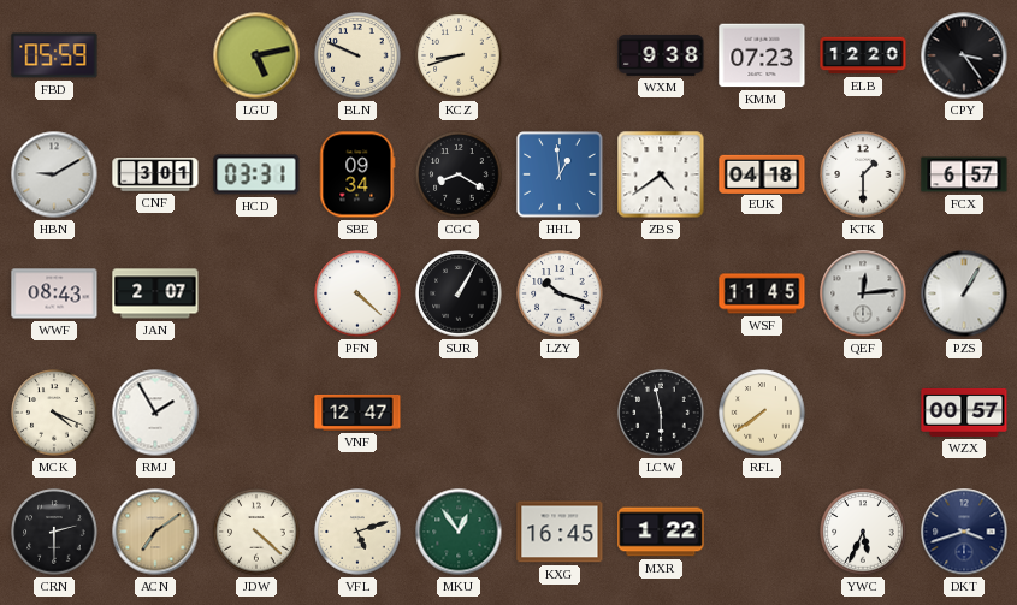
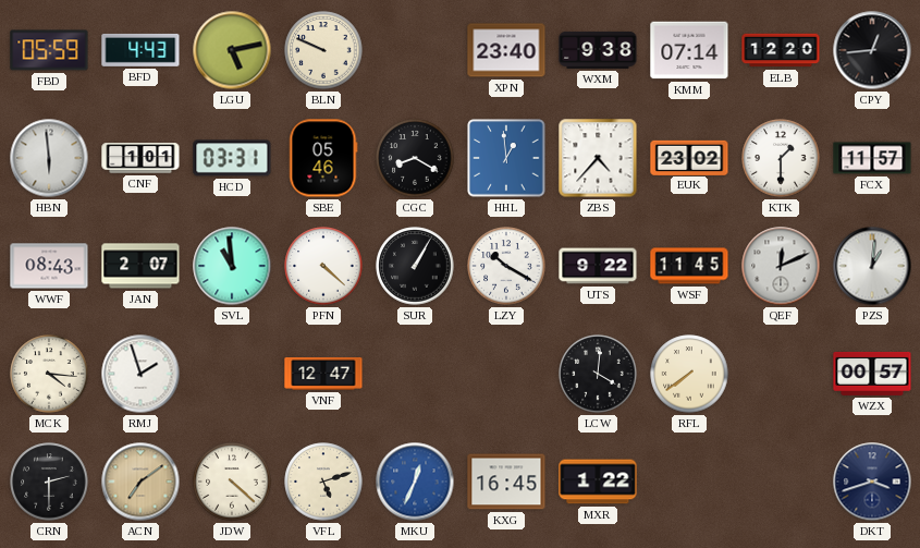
BFD: none -> 4:43 (140, 50)
KCZ: 8:42 -> none (459, 55)
XPN: none -> 23:40 (506, 50)
KMM: 07:23 -> 07:14 (689, 50)
CPY: 3:24 -> 12:44 (872, 50)
HBN: 9:10 -> 5:59 (49, 158)
CNF: 3:01 -> 1:01 (140, 158)
SBE: 09:34 -> 05:46 (323, 158)
ZBS: 4:39 -> 4:37 (598, 158)
EUK: 04:18 -> 23:02 (689, 157)
FCX: 6:57 -> 11:57 (872, 158)
SVL: none -> 10:59 (232, 266)
LZY: 10:18 -> 10:20 (506, 266)
UTS: none -> 9:22 (598, 266)
QEF: 12:14 -> 12:11 (781, 266)
PZS: 1:05 -> 1:01 (872, 266)
MCK: 4:19 -> 4:16 (49, 374)
RMJ: 1:55 -> 1:57 (140, 374)
LCW: 5:58 -> 4:01 (598, 374)
MKU: 12:54 -> 12:34 (415, 482)
MKU dial: green -> blue (415, 482)
YWC: 5:34 -> none (863, 532)
